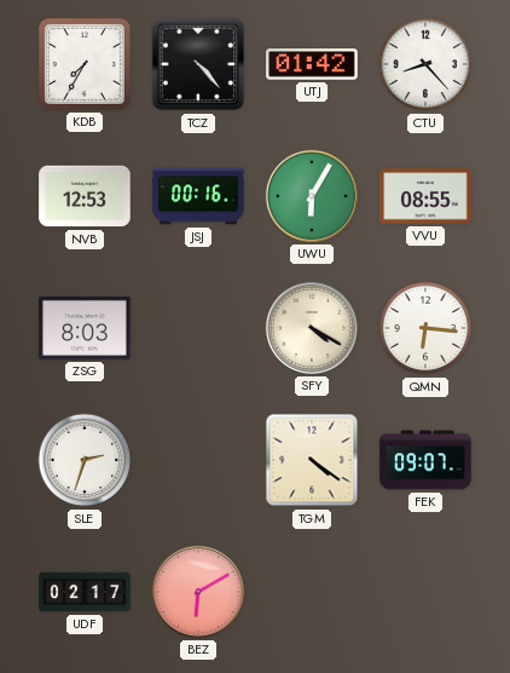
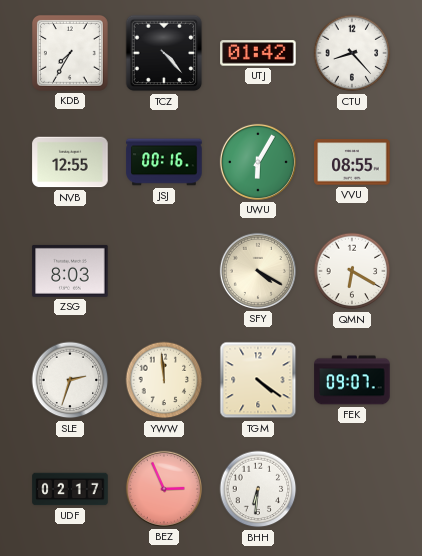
NVB: 12:53 -> 12:55 (70, 162)
QMN: 6:16 -> 6:20 (352, 271)
YWW: none -> 11:59 (164, 380)
BEZ: 6:10 -> 2:56 (164, 489)
BHH: none -> 6:31 (258, 489)
